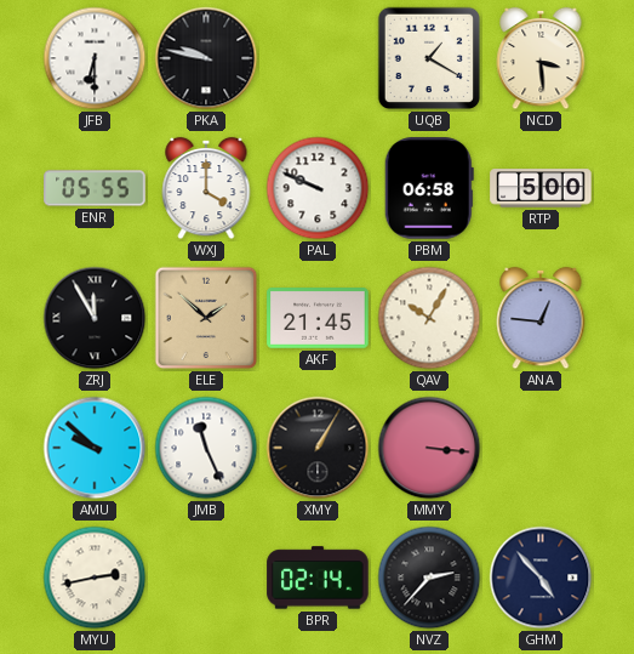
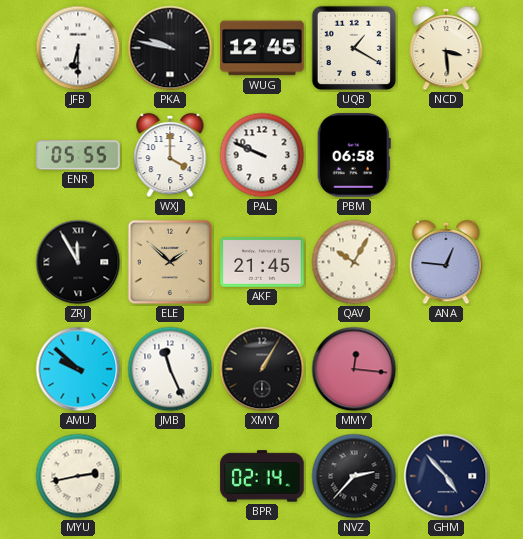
WUG: none -> 12:45 (262, 48)
RTP: 5:00 -> none (541, 188)
MMY: 3:16 -> 12:16 (354, 369)
